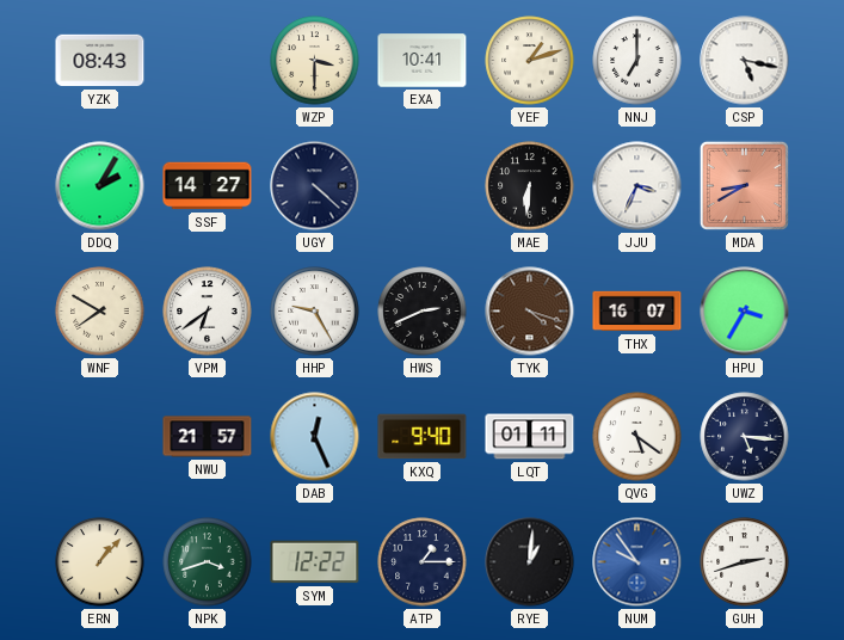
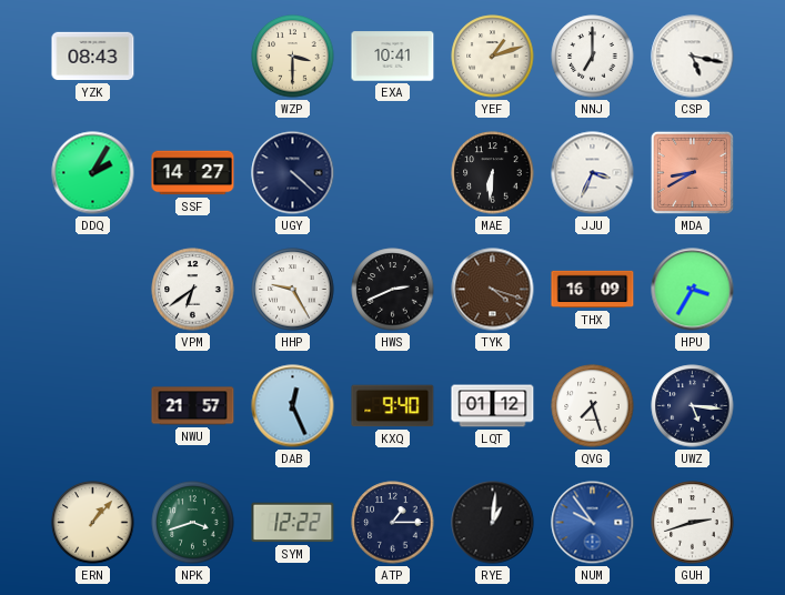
WNF: 7:50 -> none (100, 312)
THX: 16:07 -> 16:09 (593, 290)
LQT: 01:11 -> 01:12 (493, 406)
QVG: 5:21 -> 7:27 (593, 406)
